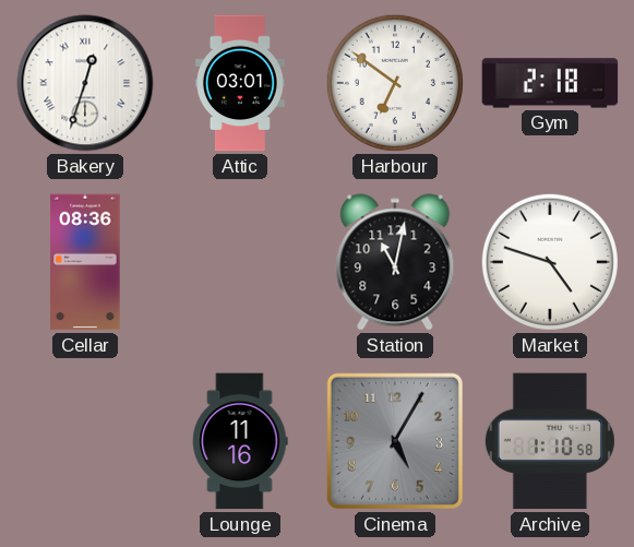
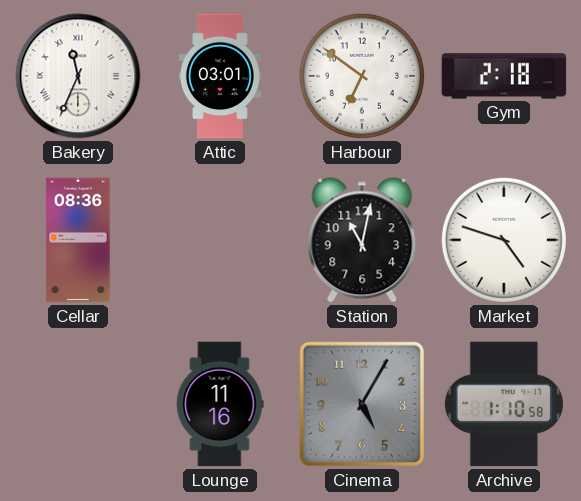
Bakery: 12:33 -> 11:34 (78, 76)
